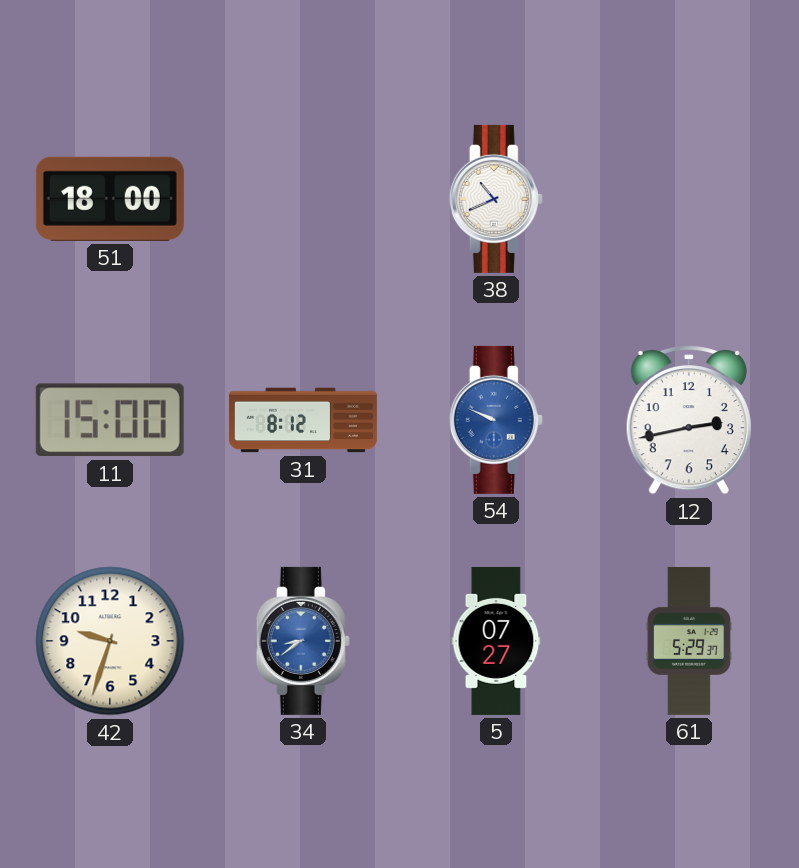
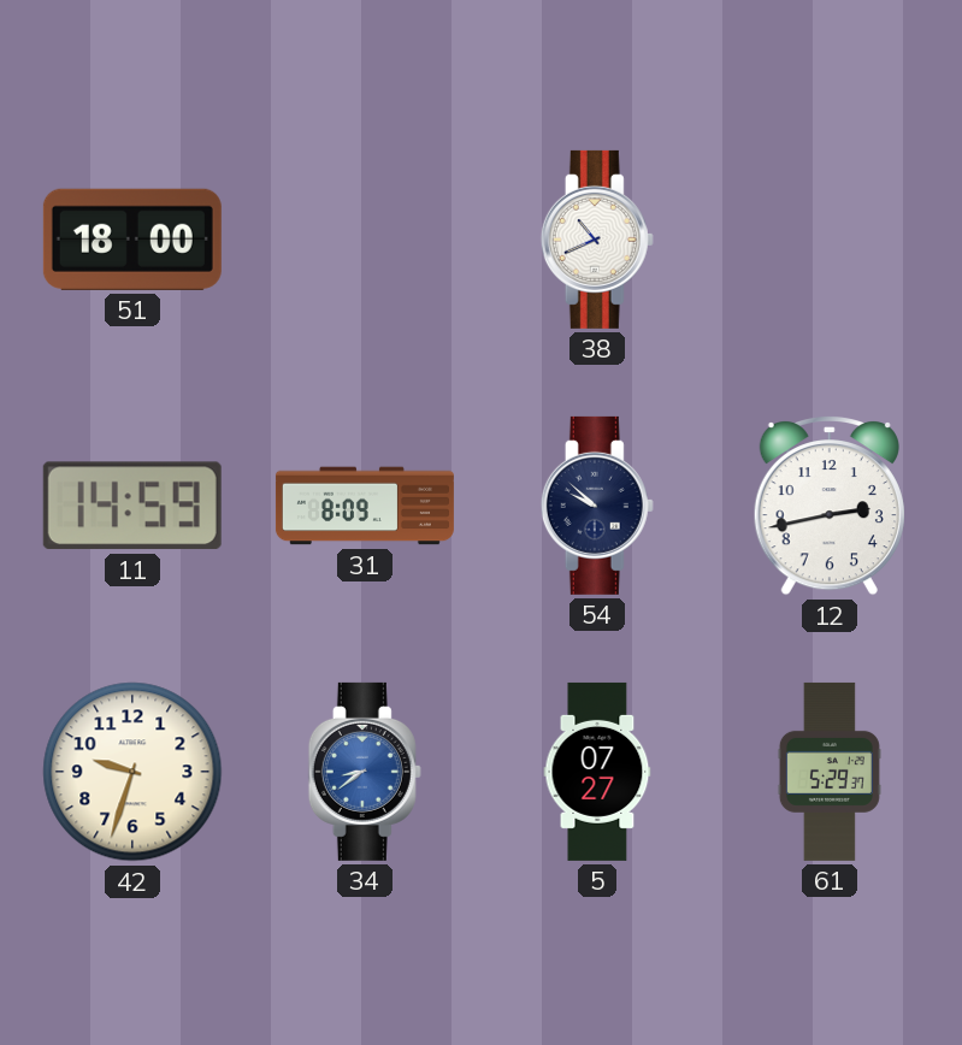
11: 15:00 -> 14:59 (132, 506)
31: 8:12 -> 8:09 (365, 506)
54: 9:49 -> 9:52 (597, 506)
54 dial: blue -> navy (597, 506)
